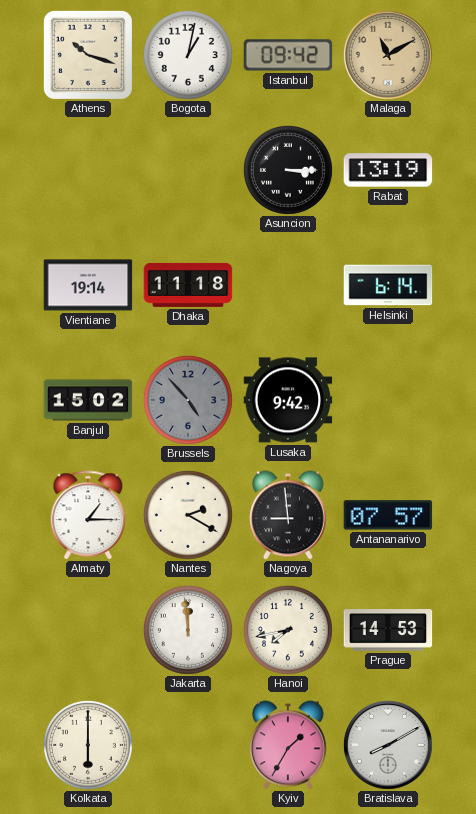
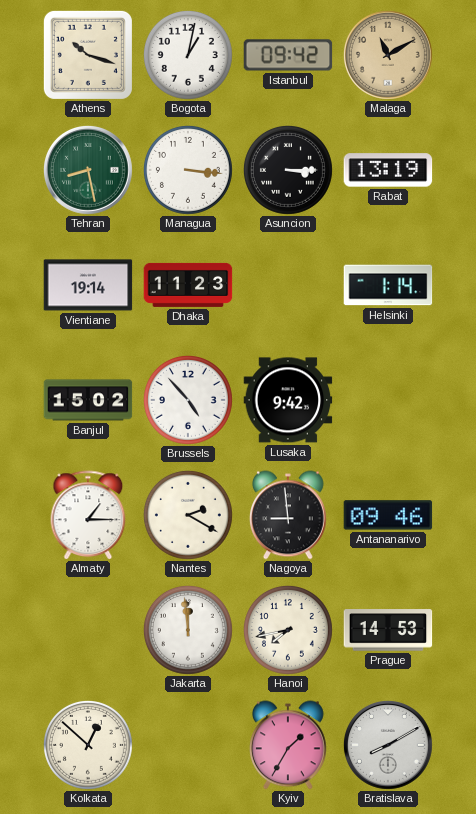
Tehran: none -> 8:28 (88, 170)
Managua: none -> 3:16 (188, 170)
Dhaka: 11:18 -> 11:23 (188, 285)
Helsinki: 6:14 -> 1:14 (388, 285)
Brussels dial: grey -> white (188, 400)
Antananarivo: 07:57 -> 09:46 (388, 515)
Kolkata: 6:00 -> 12:52 (88, 745)
